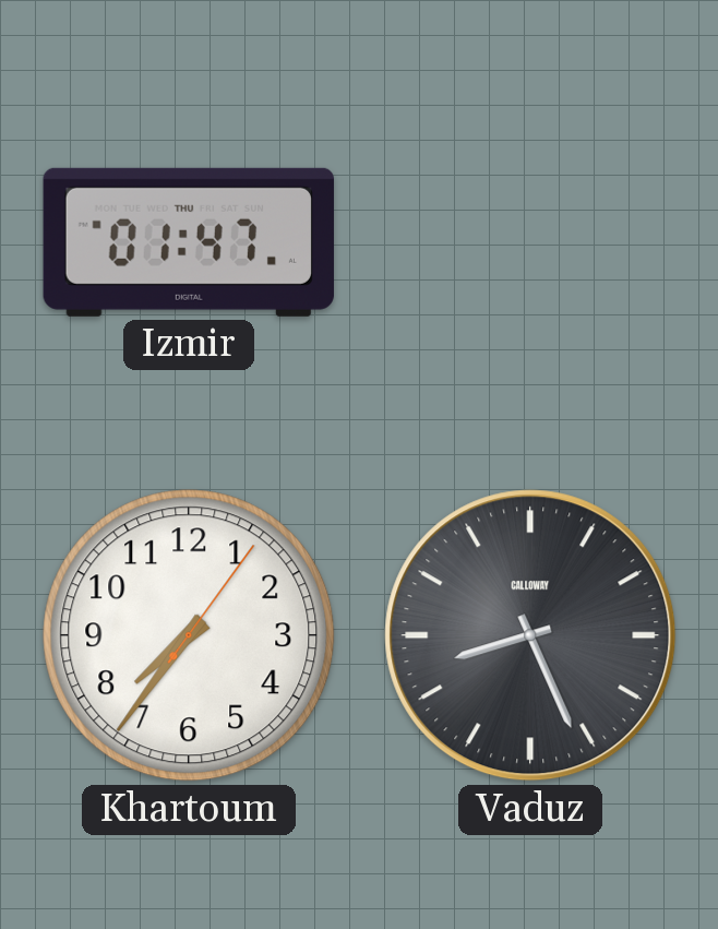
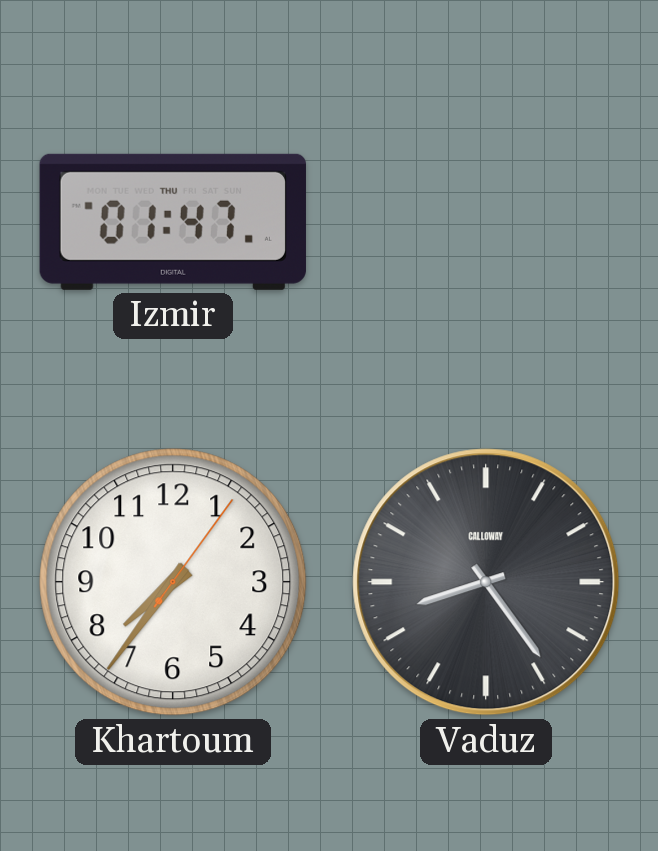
Vaduz: 8:26 -> 8:24 (486, 582)
